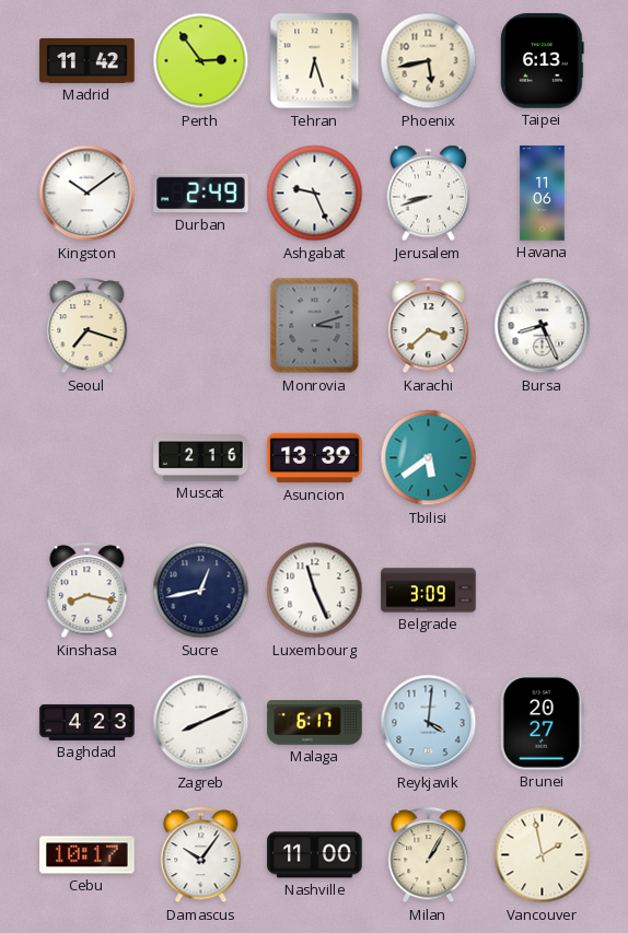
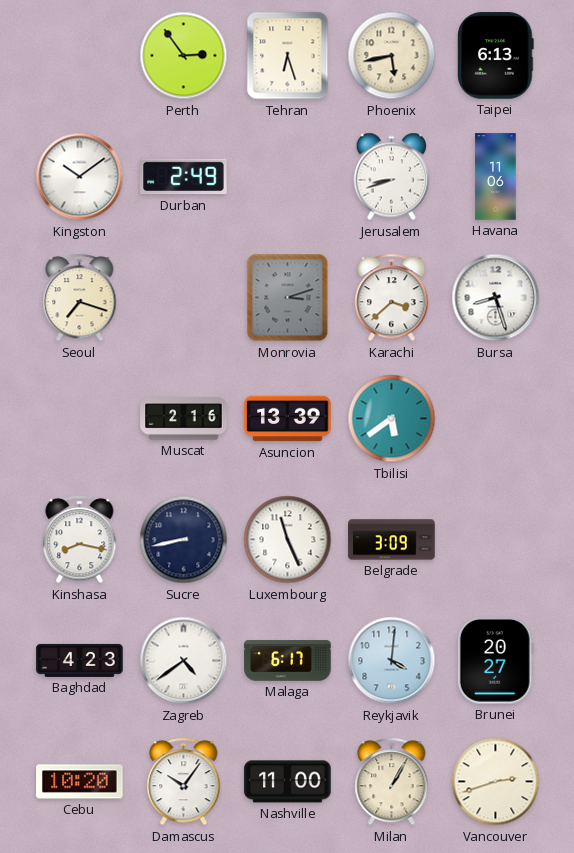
Madrid: 11:42 -> none (88, 61)
Ashgabat: 9:26 -> none (315, 194)
Bursa: 8:26 -> 8:27 (496, 298)
Sucre: 12:43 -> 8:43 (184, 540)
Zagreb: 8:11 -> 4:39 (184, 661)
Cebu: 10:17 -> 10:20 (80, 782)
Vancouver: 1:58 -> 2:42 (496, 782)
